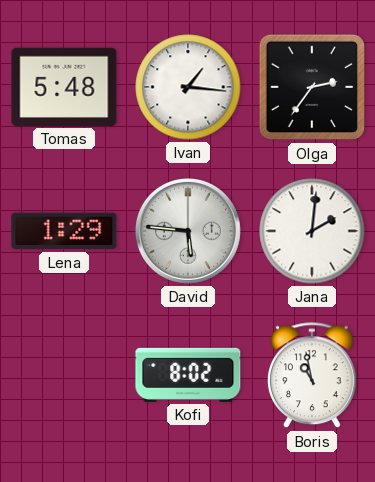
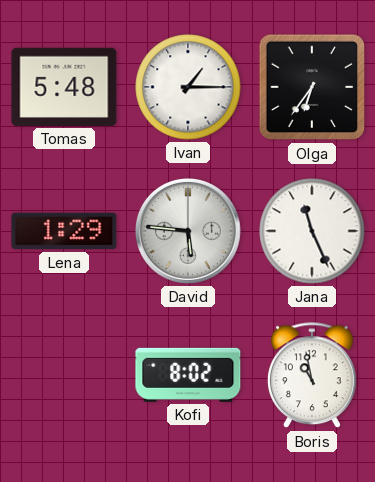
Ivan: 1:16 -> 1:15 (188, 87)
Olga: 2:36 -> 6:36 (312, 87)
Jana: 2:01 -> 11:26 (312, 231)
